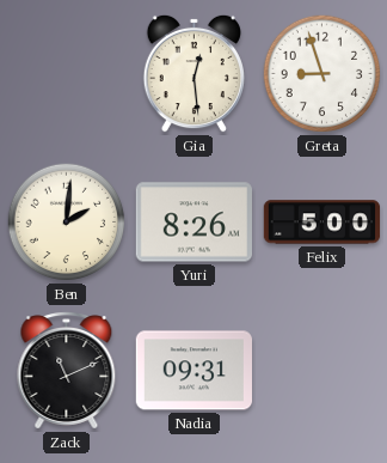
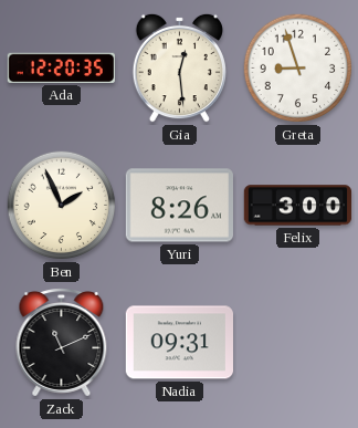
Ada: none -> 12:20 (61, 67)
Ben: 2:01 -> 1:56 (62, 206)
Felix: 5:00 -> 3:00 (298, 206)
